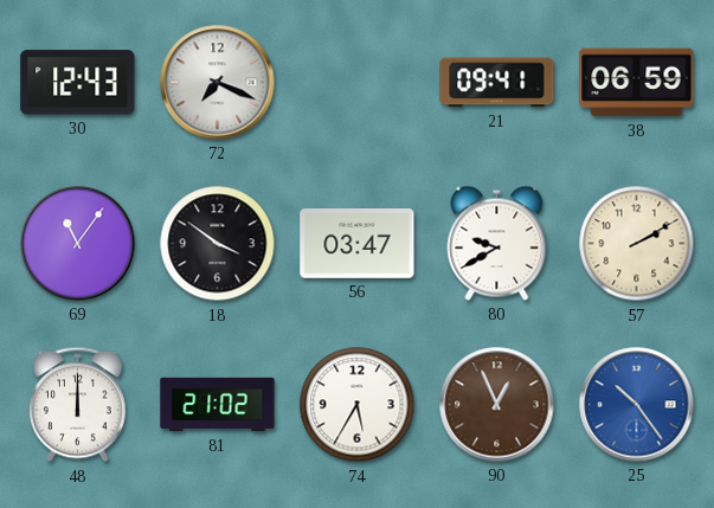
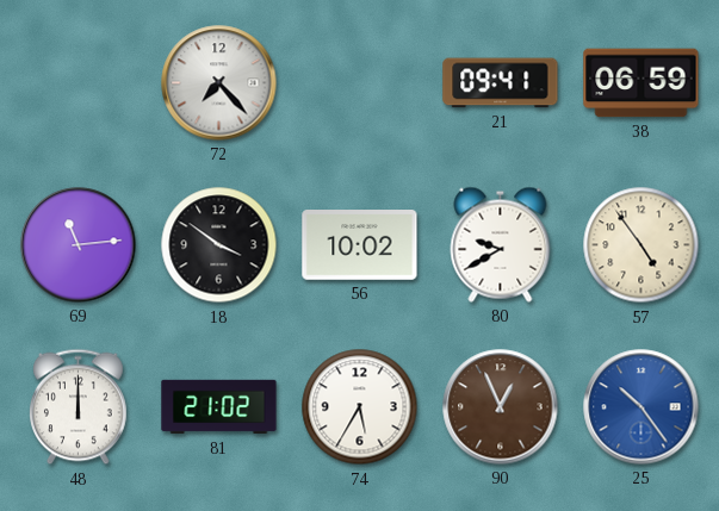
30: 12:43 -> none (78, 83)
72: 7:19 -> 7:23 (219, 83)
69: 11:06 -> 11:14 (79, 245)
56: 03:47 -> 10:02 (360, 245)
57: 2:10 -> 4:54 (641, 245)
